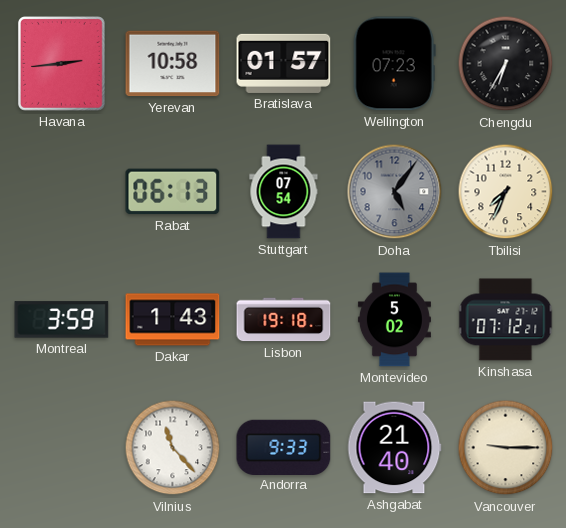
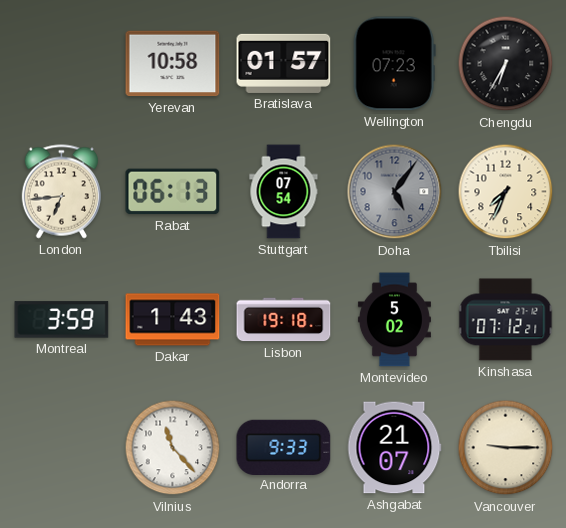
Havana: 2:44 -> none (62, 64)
London: none -> 6:44 (61, 192)
Ashgabat: 21:40 -> 21:07 (394, 448)
